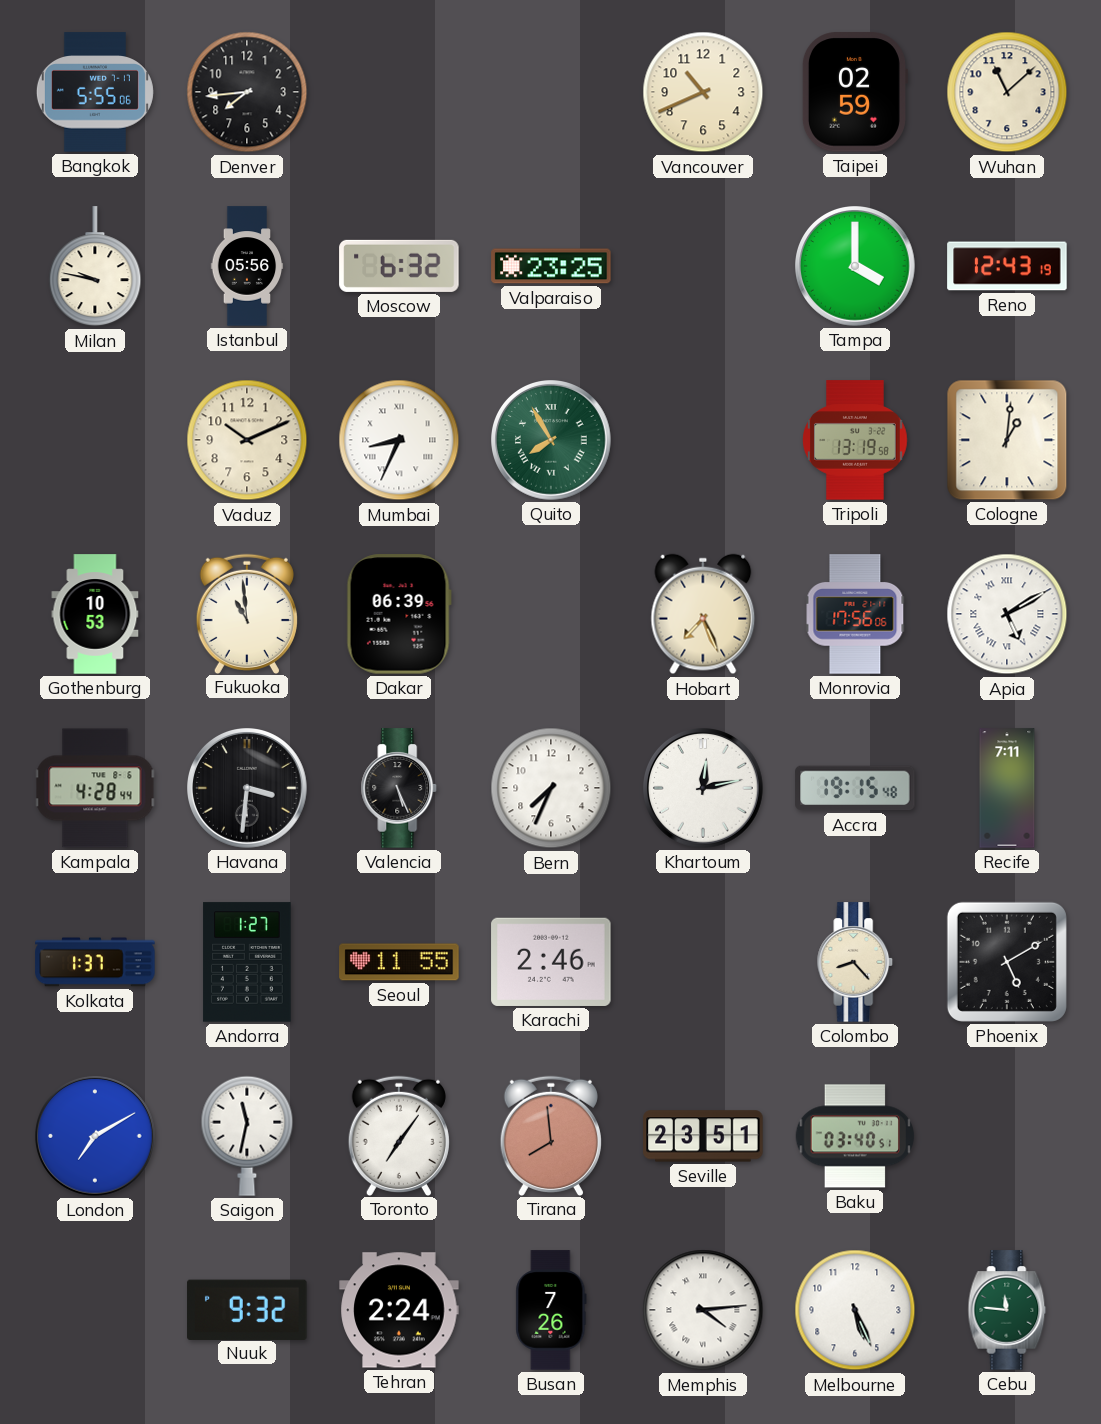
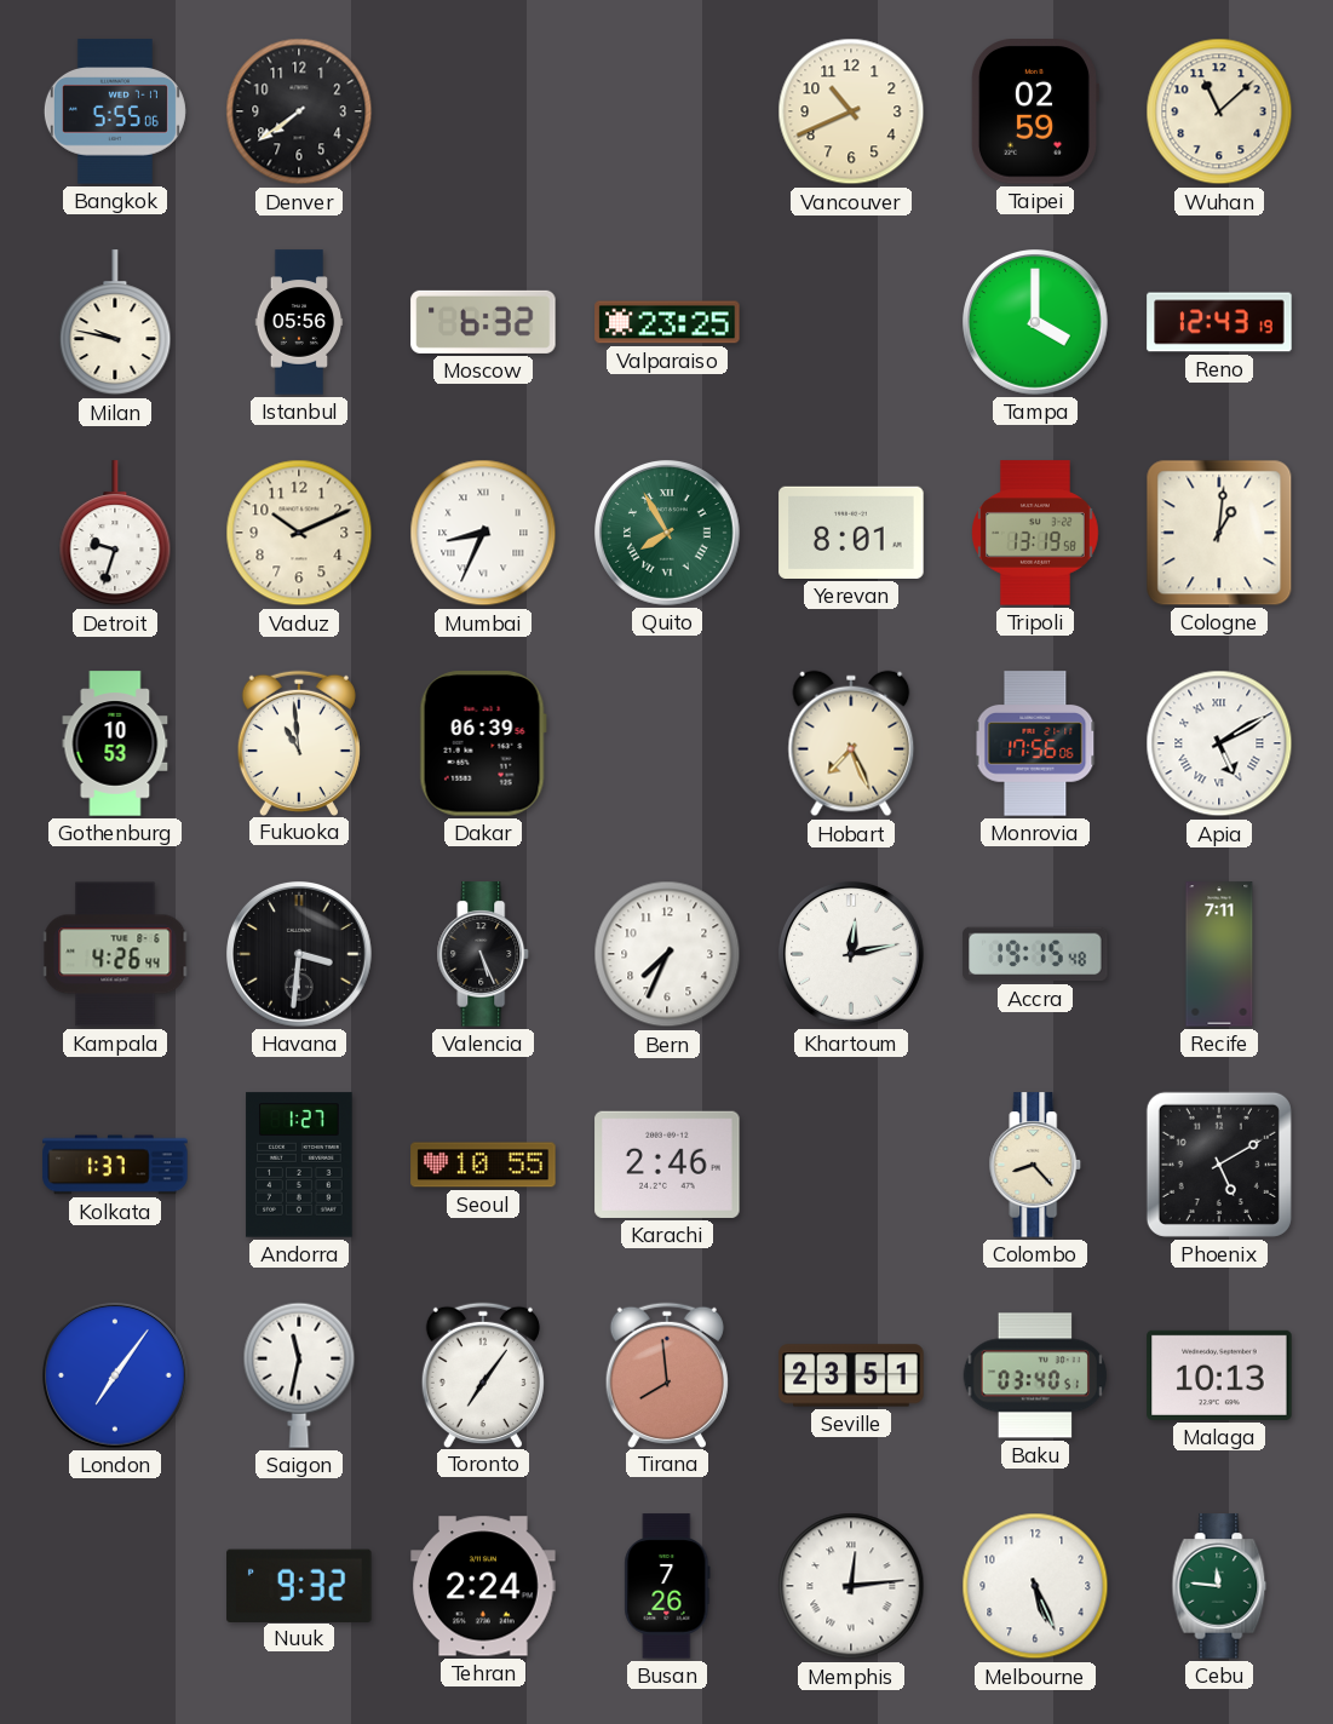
Denver: 7:44 -> 7:39 (299, 111)
Detroit: none -> 9:33 (115, 534)
Yerevan: none -> 8:01 (851, 533)
Kampala: 4:28 -> 4:26 (115, 954)
Seoul: 11:55 -> 10:55 (483, 1165)
London: 7:10 -> 7:06 (116, 1377)
Malaga: none -> 10:13 (1219, 1375)
Memphis: 4:14 -> 12:14 (851, 1586)
